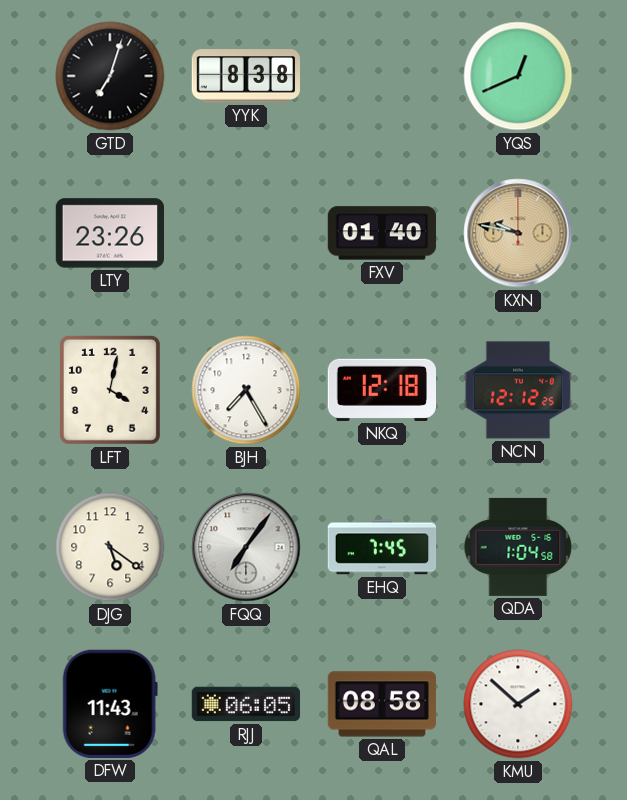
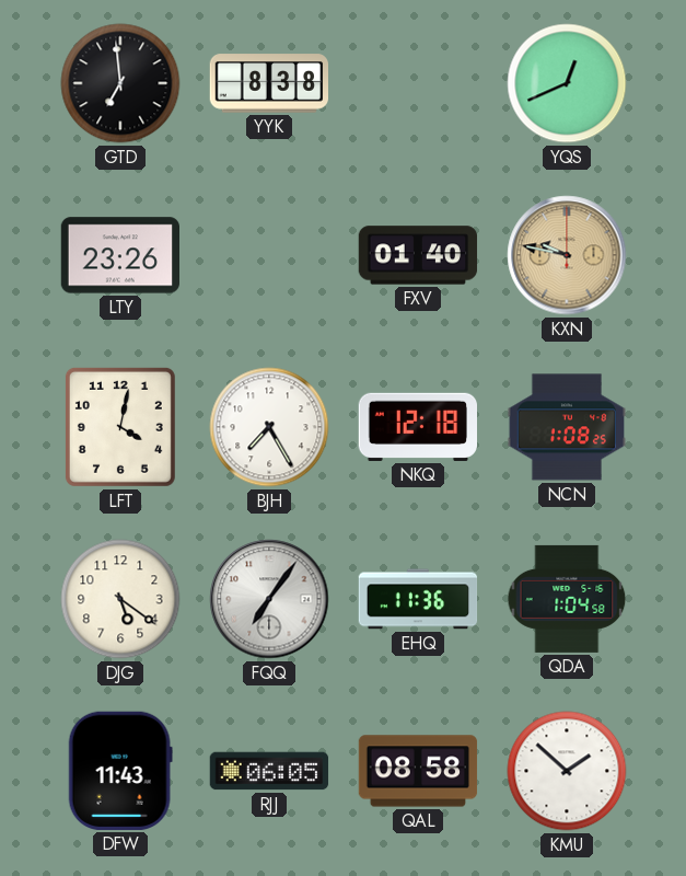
GTD: 7:03 -> 6:59 (120, 83)
NCN: 12:12 -> 1:08 (567, 427)
EHQ: 7:45 -> 11:36 (418, 599)
